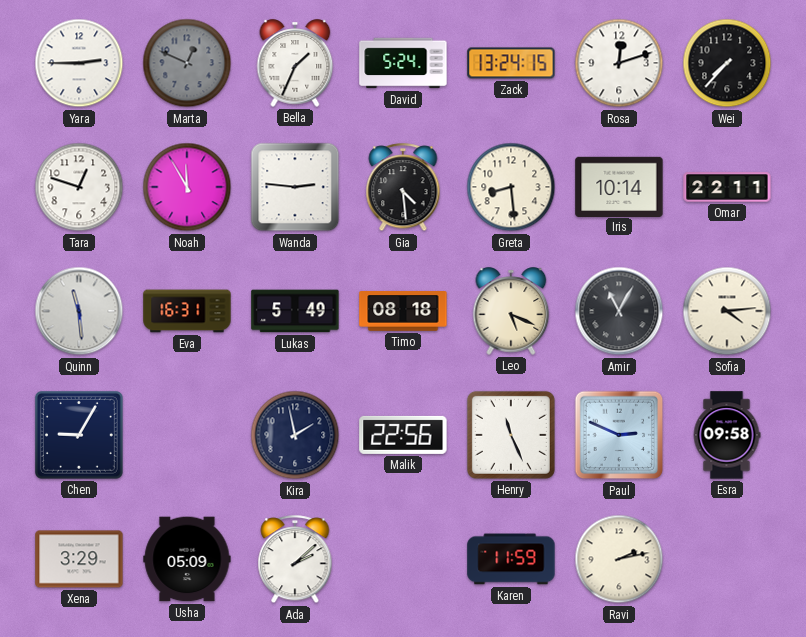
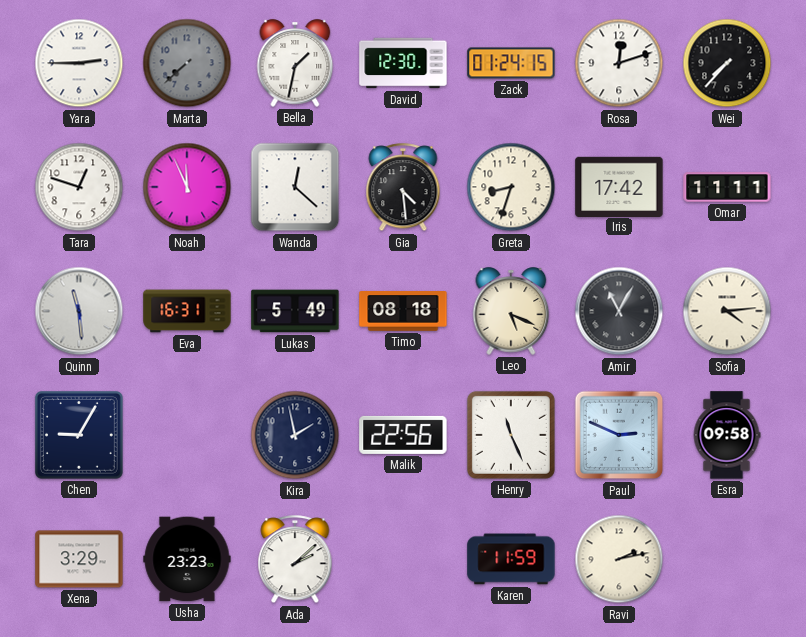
Marta: 12:49 -> 7:38 (187, 63)
Bella: 1:34 -> 1:32 (295, 63)
David: 5:24 -> 12:30 (403, 63)
Zack: 13:24 -> 01:24 (511, 63)
Noah: 11:55 -> 11:56 (187, 187)
Wanda: 2:46 -> 12:22 (295, 187)
Greta: 8:29 -> 8:33 (511, 187)
Iris: 10:14 -> 17:42 (619, 186)
Omar: 22:11 -> 11:11 (727, 187)
Usha: 05:09 -> 23:23 (187, 559)
